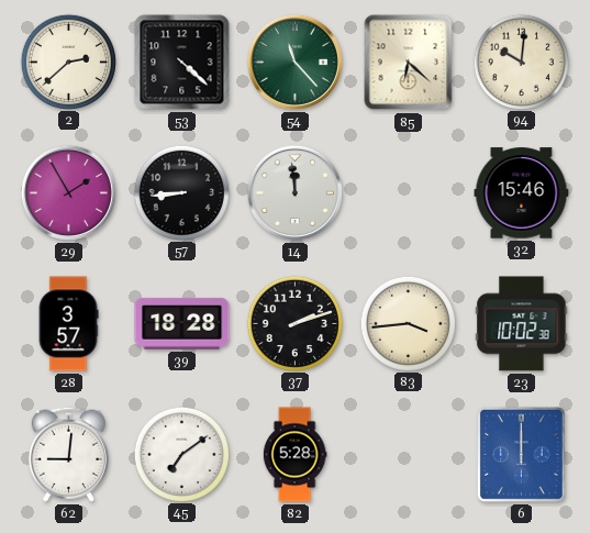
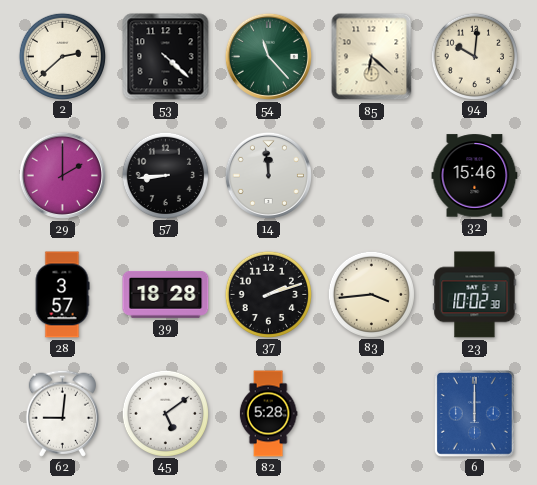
29: 1:55 -> 2:00 (62, 175)
45: 7:09 -> 5:09 (165, 413)
